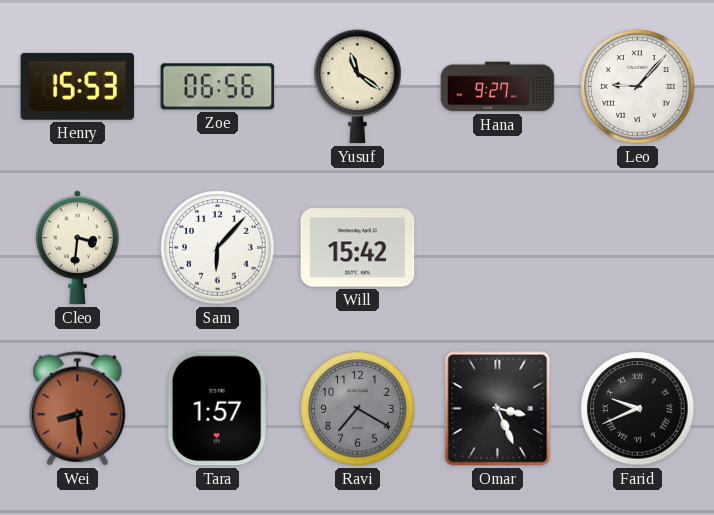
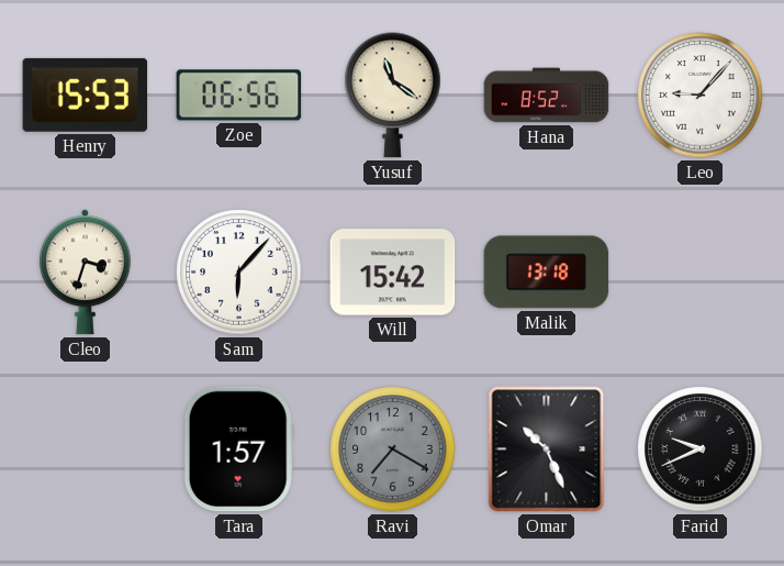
Hana: 9:27 -> 8:52 (547, 96)
Cleo: 3:31 -> 3:33 (85, 273)
Malik: none -> 13:18 (547, 273)
Wei: 8:29 -> none (78, 409)
Omar: 3:26 -> 10:26 (547, 450)
